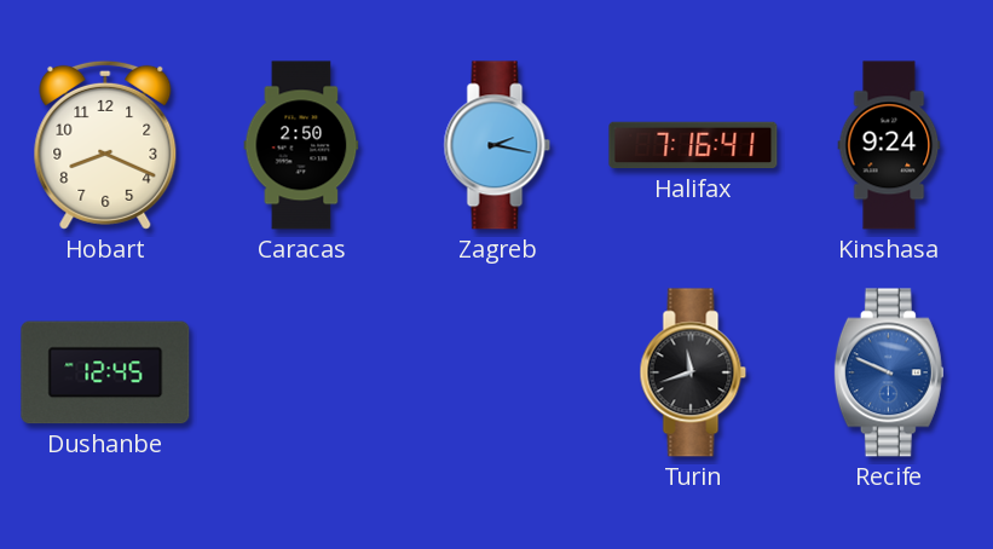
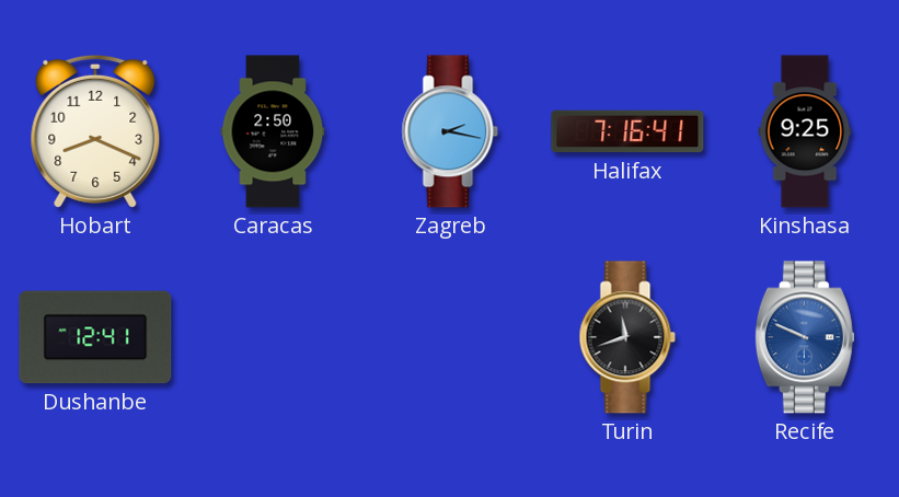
Kinshasa: 9:24 -> 9:25 (805, 131)
Dushanbe: 12:45 -> 12:41 (95, 337)
